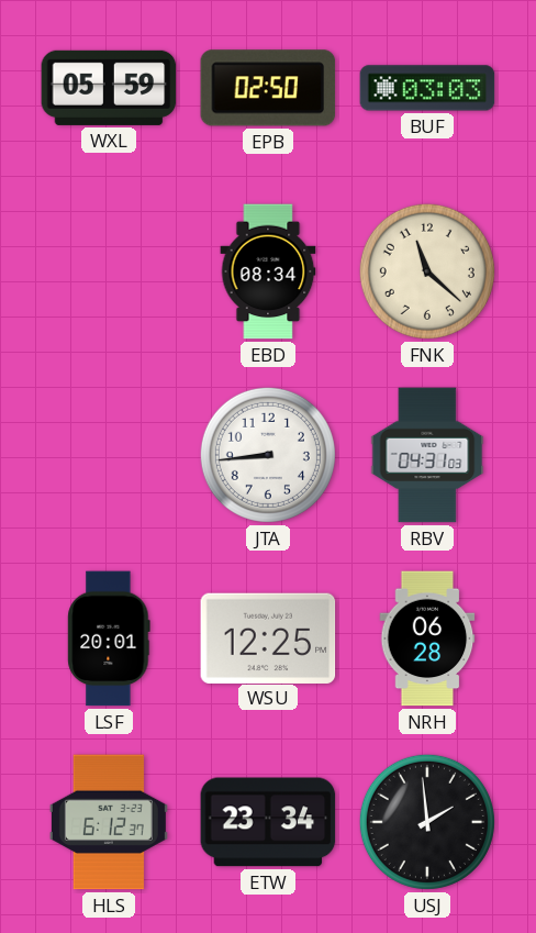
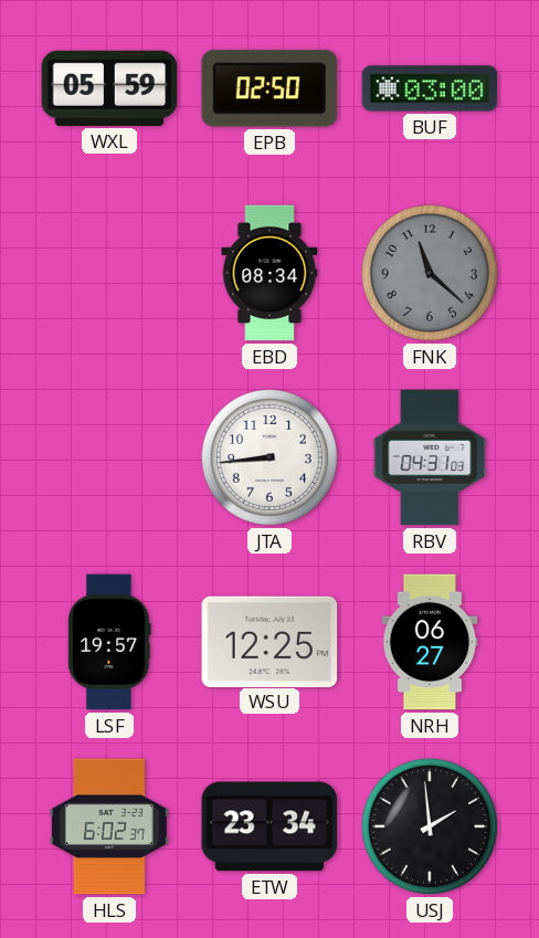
BUF: 03:03 -> 03:00 (430, 88)
FNK dial: cream -> grey (430, 273)
LSF: 20:01 -> 19:57 (109, 642)
NRH: 06:28 -> 06:27 (430, 642)
HLS: 6:12 -> 6:02 (109, 826)
